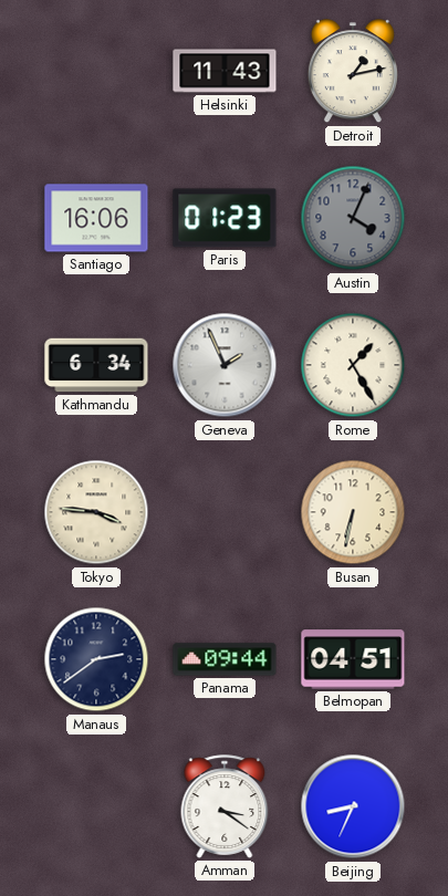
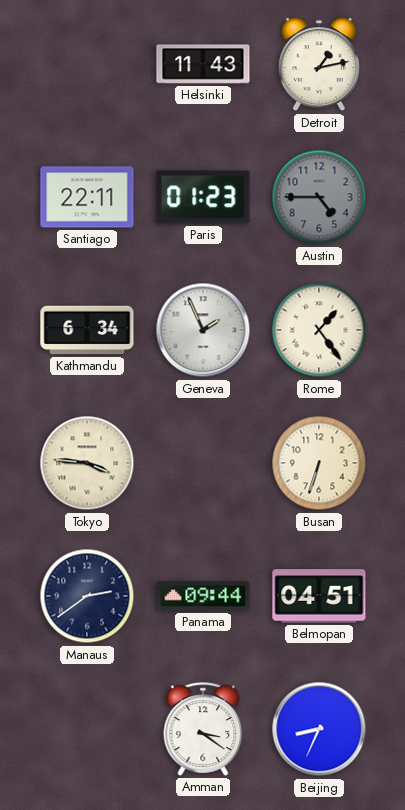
Santiago: 16:06 -> 22:11 (87, 197)
Austin: 4:04 -> 4:45 (319, 197)
Rome: 1:25 -> 1:24 (319, 330)
Busan: 6:32 -> 6:33 (319, 463)
